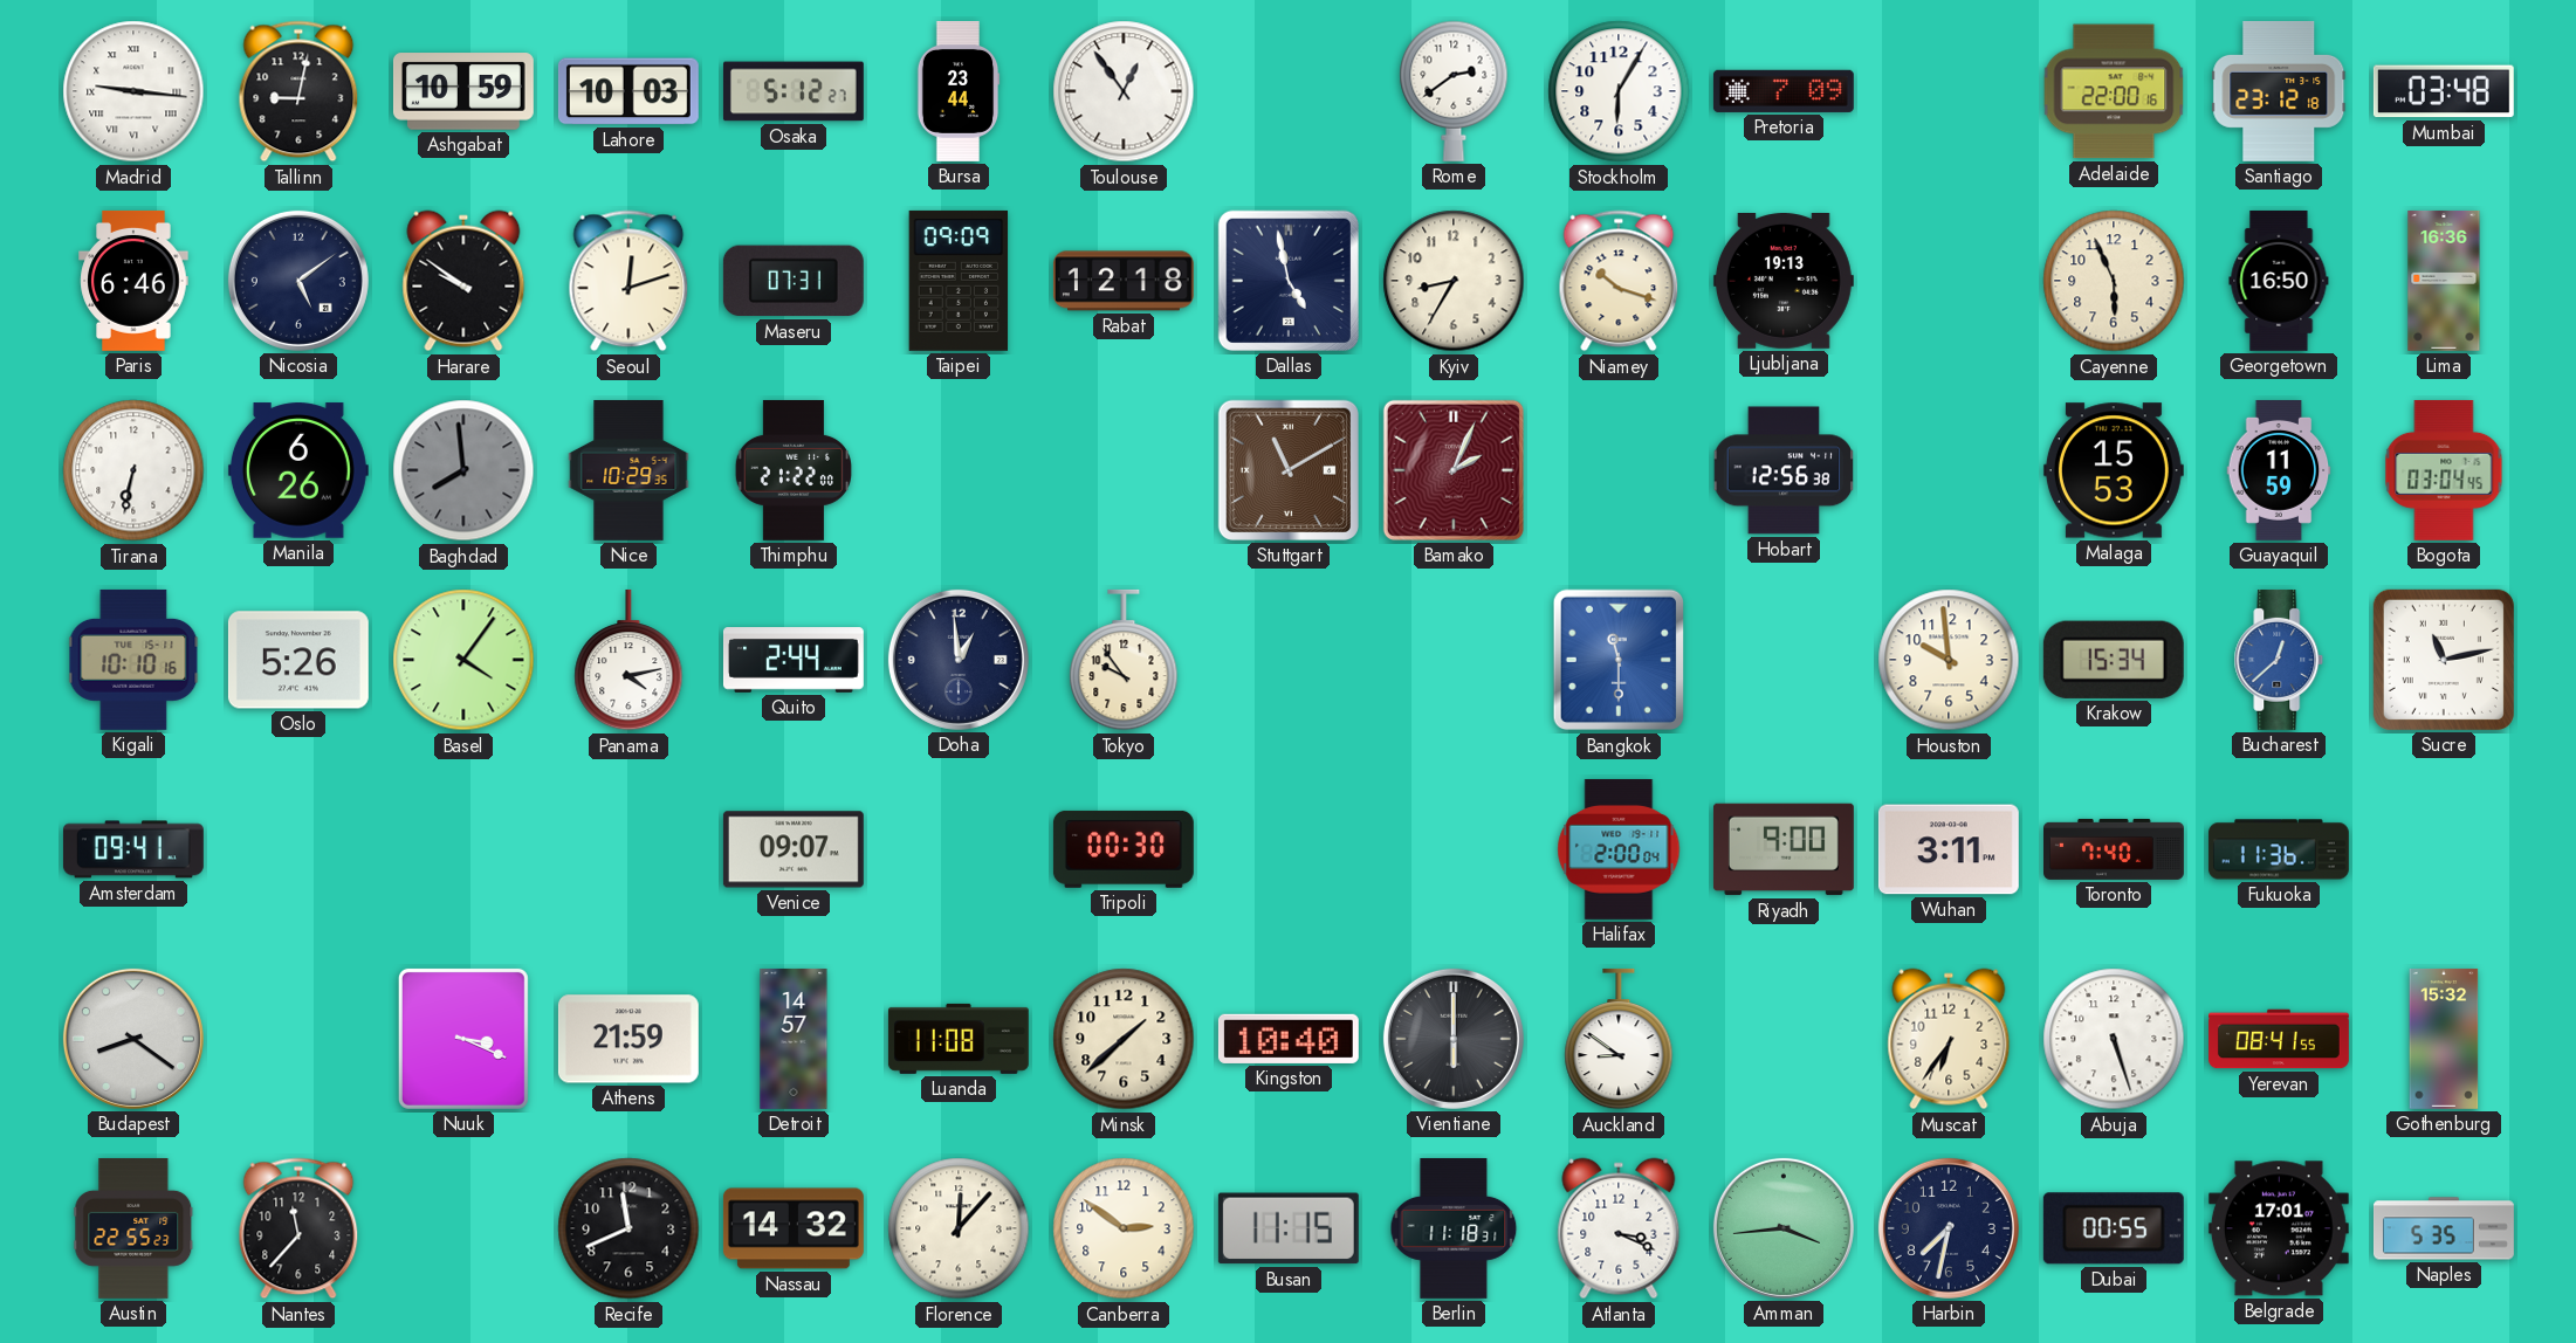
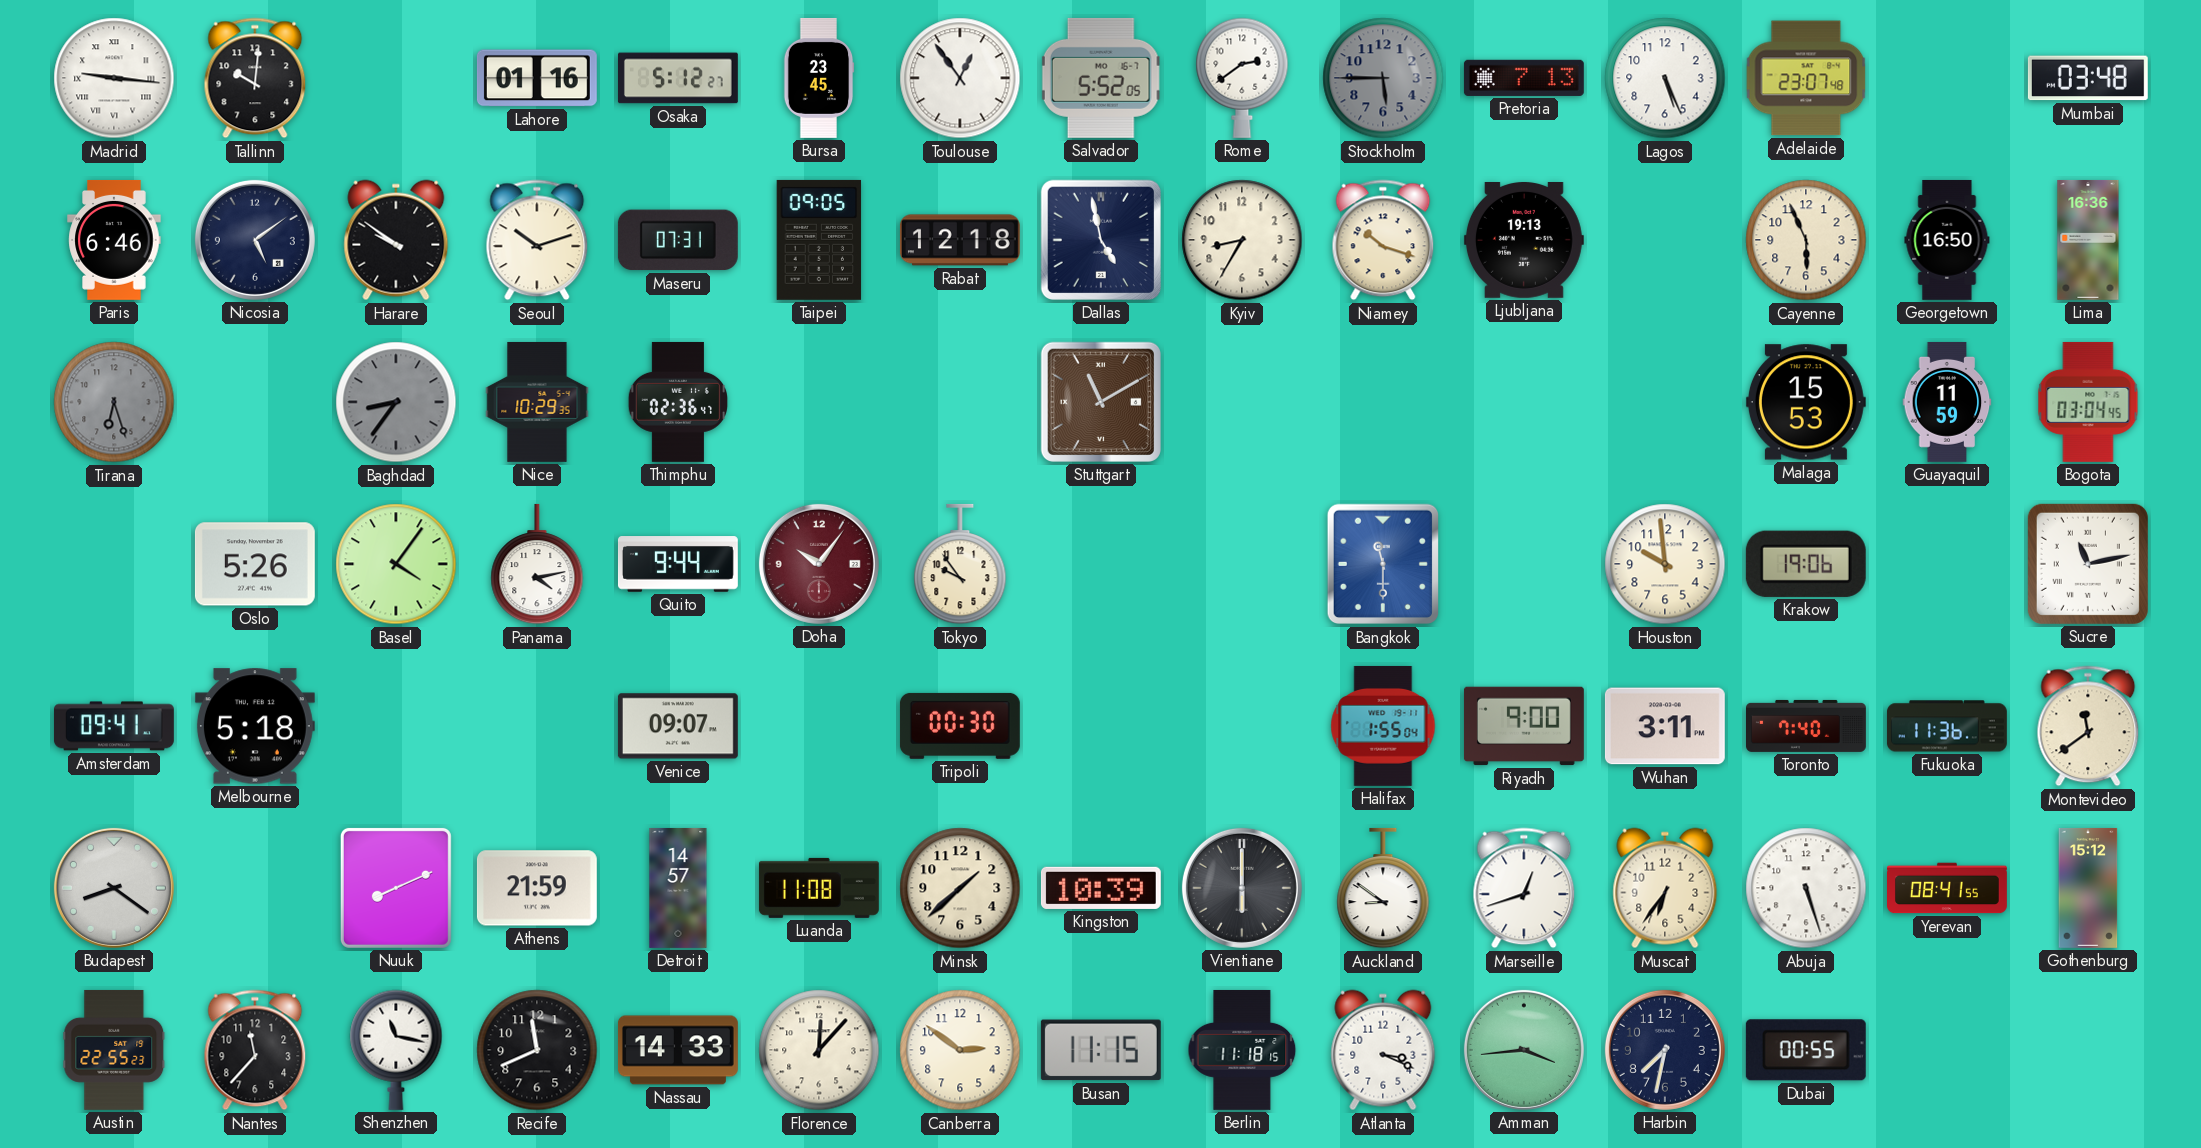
Tallinn: 9:02 -> 10:01 (255, 78)
Ashgabat: 10:59 -> none (463, 91)
Lahore: 10:03 -> 01:16 (537, 78)
Bursa: 23:44 -> 23:45 (819, 78)
Salvador: none -> 5:52 (1101, 78)
Stockholm: 6:05 -> 5:45 (1383, 78)
Stockholm dial: white -> grey (1383, 78)
Pretoria: 7:09 -> 7:13 (1524, 78)
Lagos: none -> 5:26 (1665, 78)
Adelaide: 22:00 -> 23:07 (1806, 78)
Santiago: 23:12 -> none (2279, 91)
Seoul: 12:12 -> 10:12 (537, 240)
Taipei: 09:09 -> 09:05 (819, 240)
Tirana: 6:32 -> 6:27 (114, 402)
Tirana dial: white -> grey (114, 402)
Manila: 6:26 -> none (298, 470)
Baghdad: 7:59 -> 8:36 (396, 402)
Thimphu: 21:22 -> 02:36 (677, 402)
Bamako: 2:04 -> none (1454, 470)
Hobart: 12:56 -> none (1784, 470)
Kigali: 10:10 -> none (133, 660)
Quito: 2:44 -> 9:44 (678, 564)
Doha: 12:59 -> 10:06 (819, 564)
Doha dial: navy -> burgundy (819, 564)
Krakow: 15:34 -> 19:06 (1806, 564)
Bucharest: 12:38 -> none (2279, 660)
Melbourne: none -> 5:18 (255, 726)
Halifax: 2:00 -> 1:55 (1383, 726)
Montevideo: none -> 11:39 (2088, 726)
Nuuk: 3:19 -> 8:11 (396, 888)
Kingston: 10:40 -> 10:39 (1101, 888)
Marseille: none -> 12:42 (1524, 888)
Gothenburg: 15:32 -> 15:12 (2088, 888)
Shenzhen: none -> 11:17 (396, 1050)
Nassau: 14:32 -> 14:33 (678, 1050)
Berlin: 11:18:31 -> 11:18:15 (1242, 1050)
Belgrade: 17:01 -> none (2279, 1228)
Naples: 5:35 -> none (2444, 1228)
